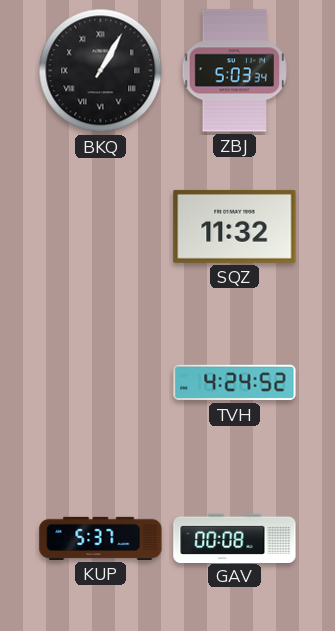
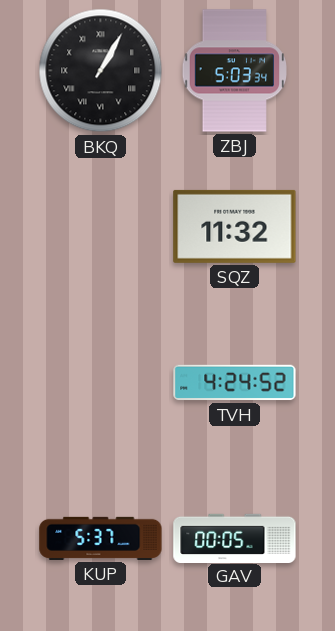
GAV: 00:08 -> 00:05 (235, 538)
